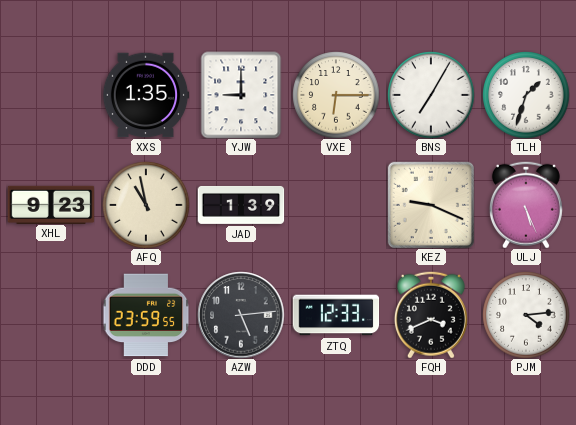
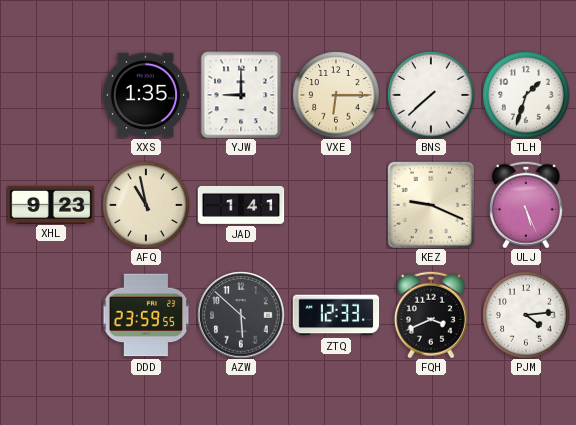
BNS: 7:05 -> 7:38 (431, 95)
JAD: 1:39 -> 1:41 (241, 205)
AZW: 5:14 -> 5:52 (241, 315)
